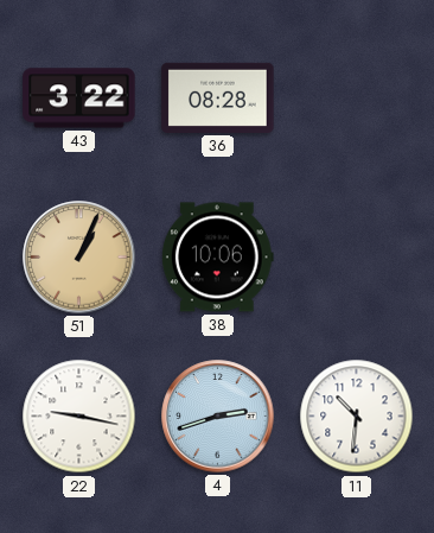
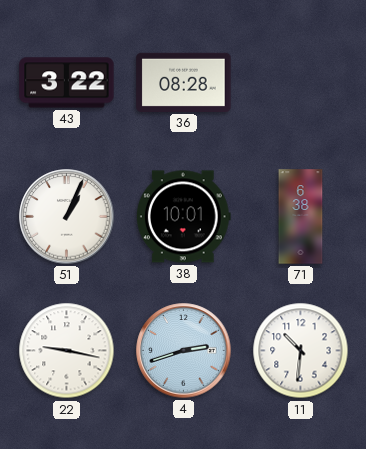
51 dial: champagne -> white (67, 217)
38: 10:06 -> 10:01 (183, 217)
71: none -> 6:38 (301, 217)
